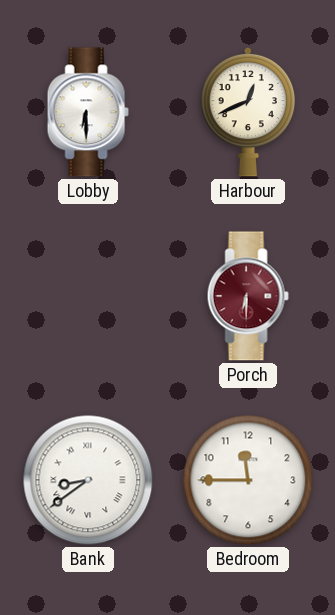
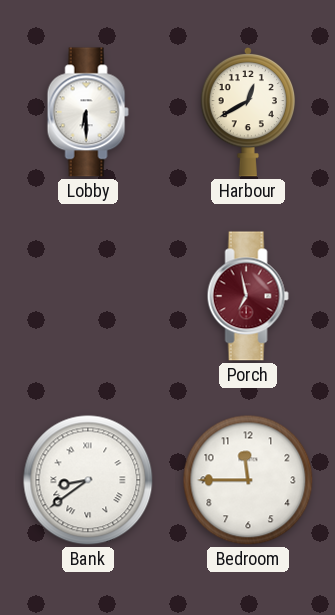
Harbour: 12:41 -> 12:40 (247, 112)
Porch: 6:30 -> 6:58 (248, 296)
